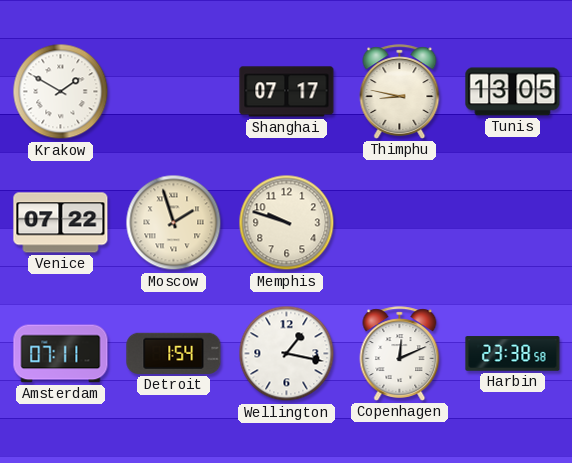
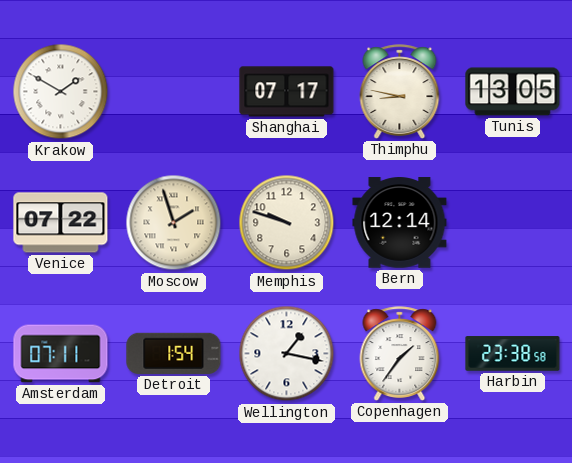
Bern: none -> 12:14 (400, 223)
Copenhagen: 12:11 -> 1:36 (400, 354)
